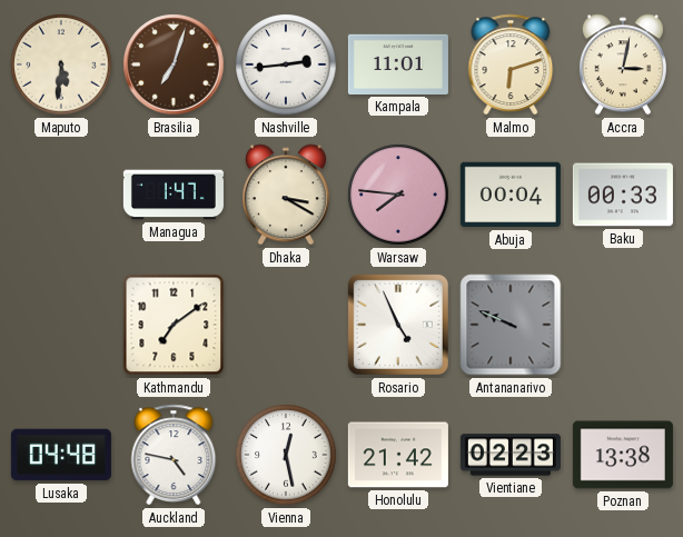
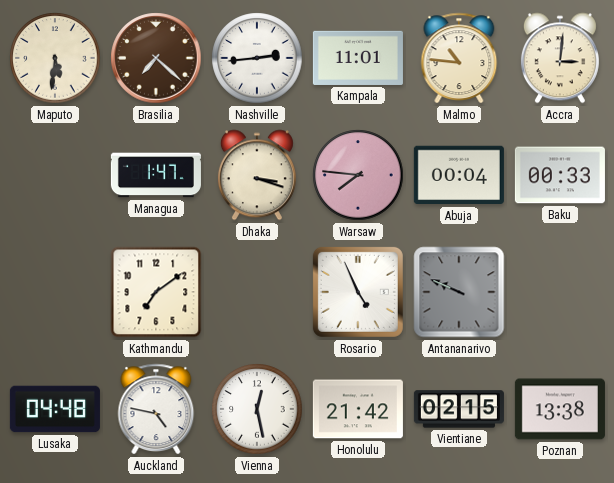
Brasilia: 7:03 -> 7:22 (156, 58)
Malmo: 6:12 -> 10:46 (459, 58)
Accra: 3:02 -> 3:01 (560, 58)
Dhaka: 3:20 -> 3:18 (257, 175)
Vientiane: 02:23 -> 02:15 (459, 409)
